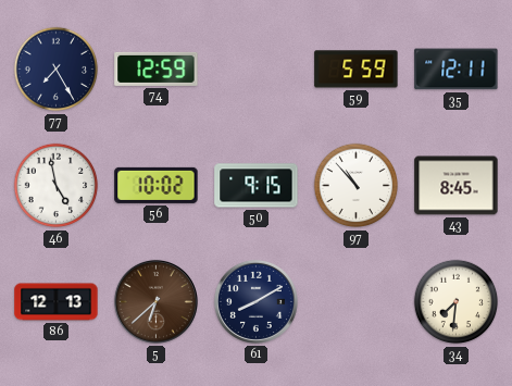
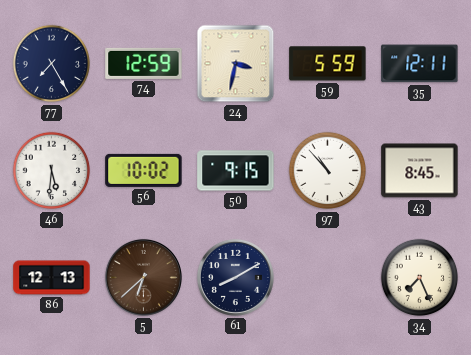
24: none -> 3:32 (236, 64)
46: 4:58 -> 5:31 (52, 171)
34: 7:31 -> 7:26 (420, 278)
